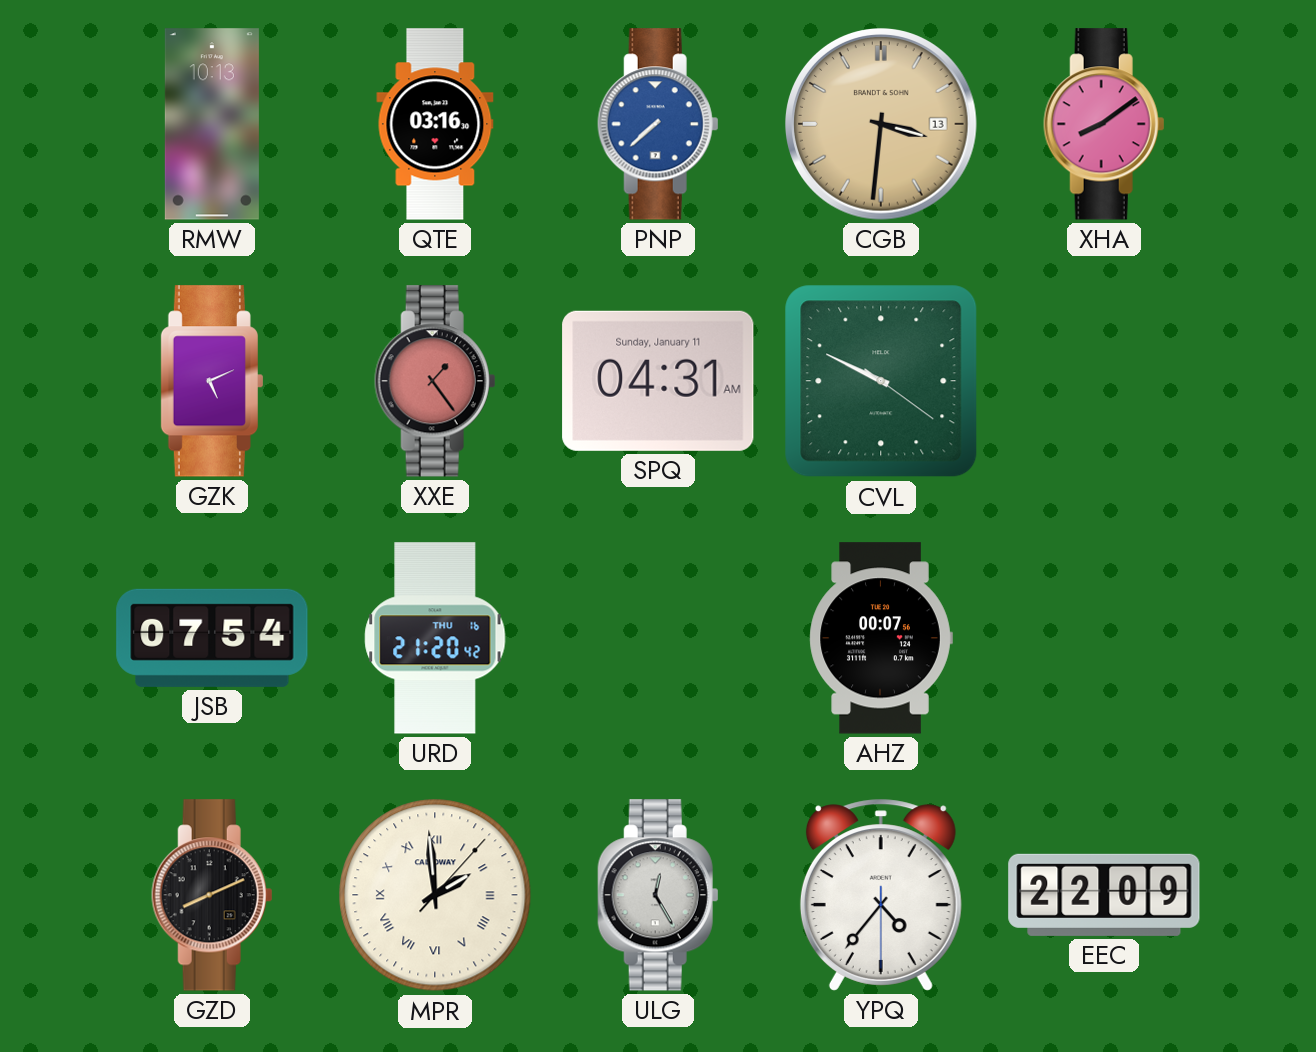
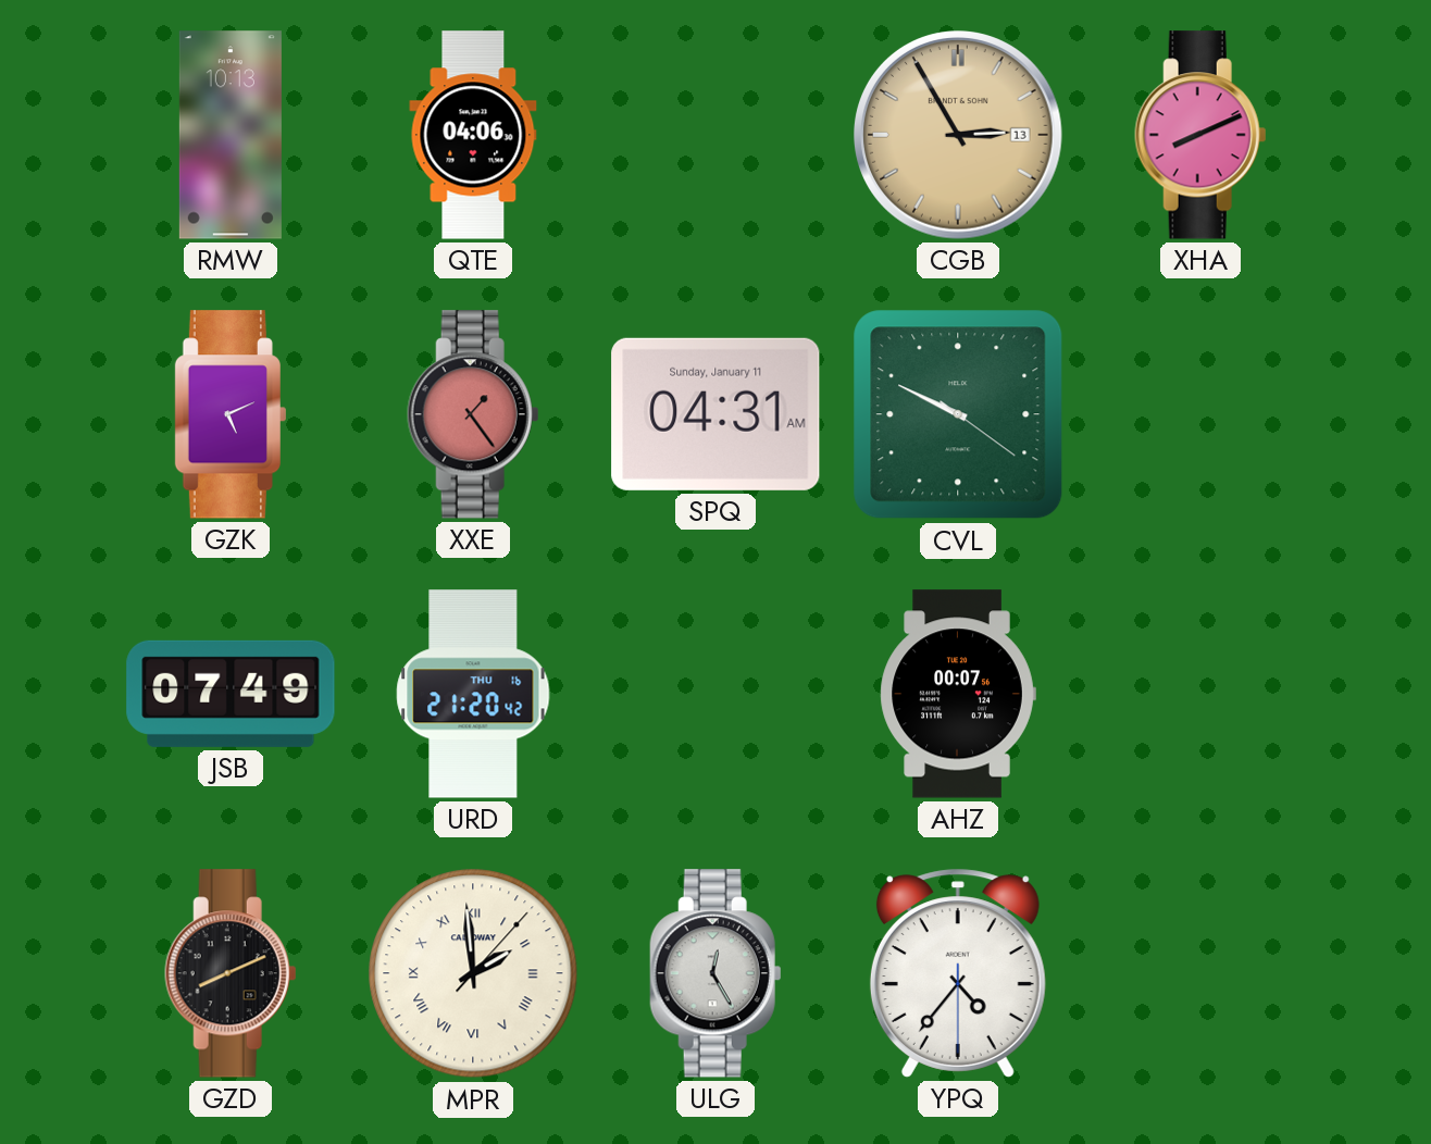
QTE: 03:16 -> 04:06 (473, 135)
PNP: 7:38 -> none (658, 124)
CGB: 3:31 -> 2:55 (959, 136)
XHA: 8:09 -> 8:11 (1200, 135)
JSB: 07:54 -> 07:49 (231, 694)
EEC: 22:09 -> none (1104, 895)
